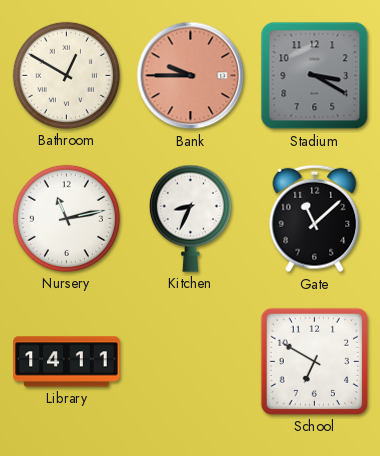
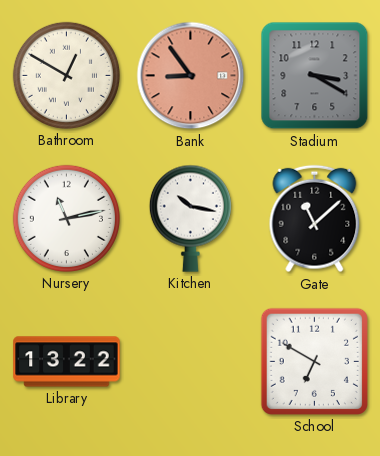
Bank: 9:45 -> 8:54 (191, 76)
Kitchen: 8:34 -> 10:17 (190, 218)
Library: 14:11 -> 13:22 (67, 362)
